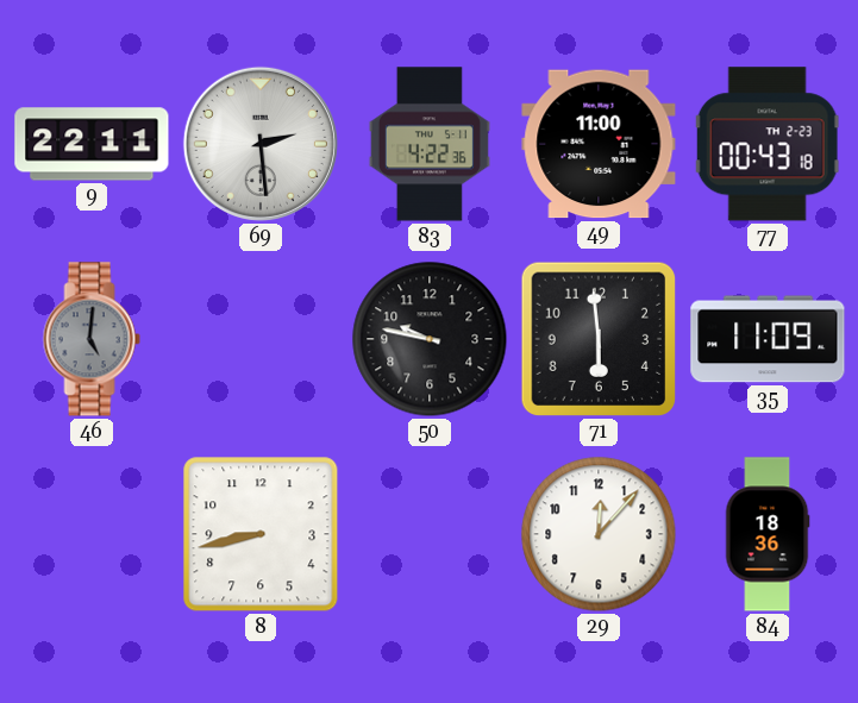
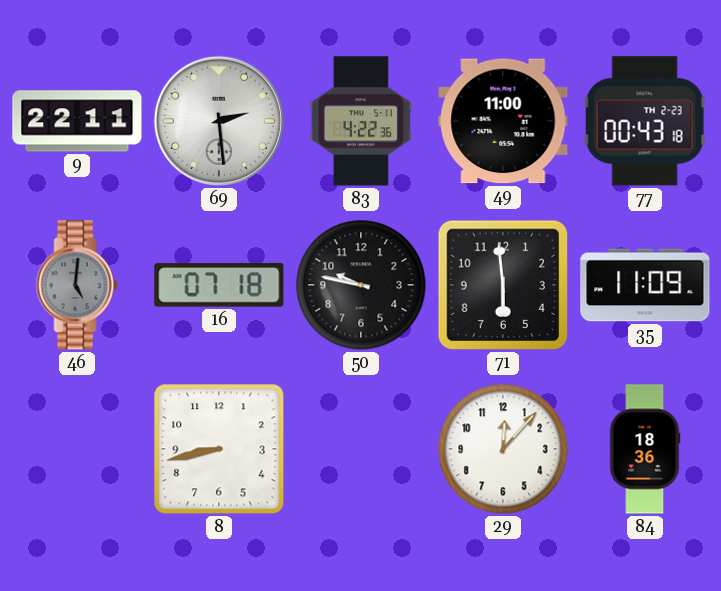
16: none -> 07:18 (219, 285)
